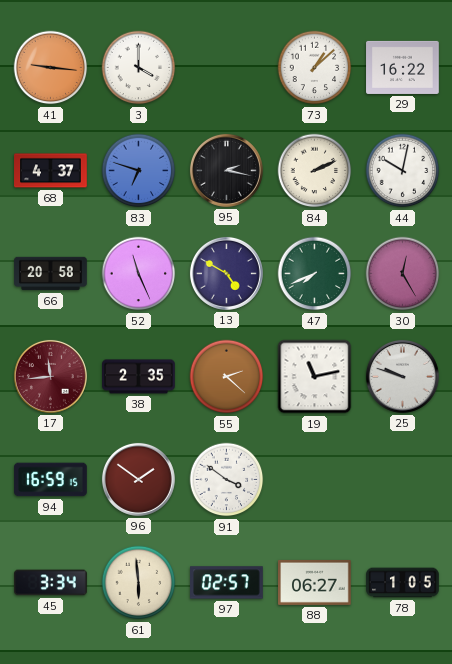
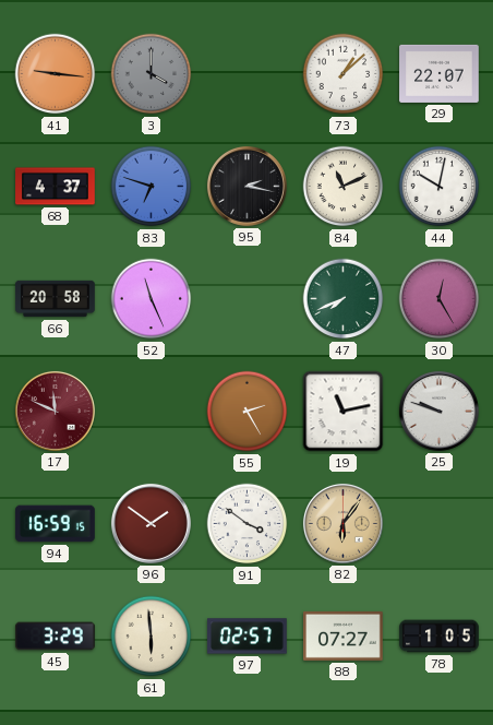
3 dial: white -> grey (152, 74)
29: 16:22 -> 22:07 (440, 73)
84: 2:11 -> 11:11 (344, 187)
13: 4:50 -> none (226, 273)
17: 11:44 -> 11:49 (55, 411)
38: 2:35 -> none (139, 377)
55: 2:22 -> 2:25 (248, 412)
82: none -> 6:06 (342, 523)
45: 3:34 -> 3:29 (56, 637)
88: 06:27 -> 07:27 (344, 635)
